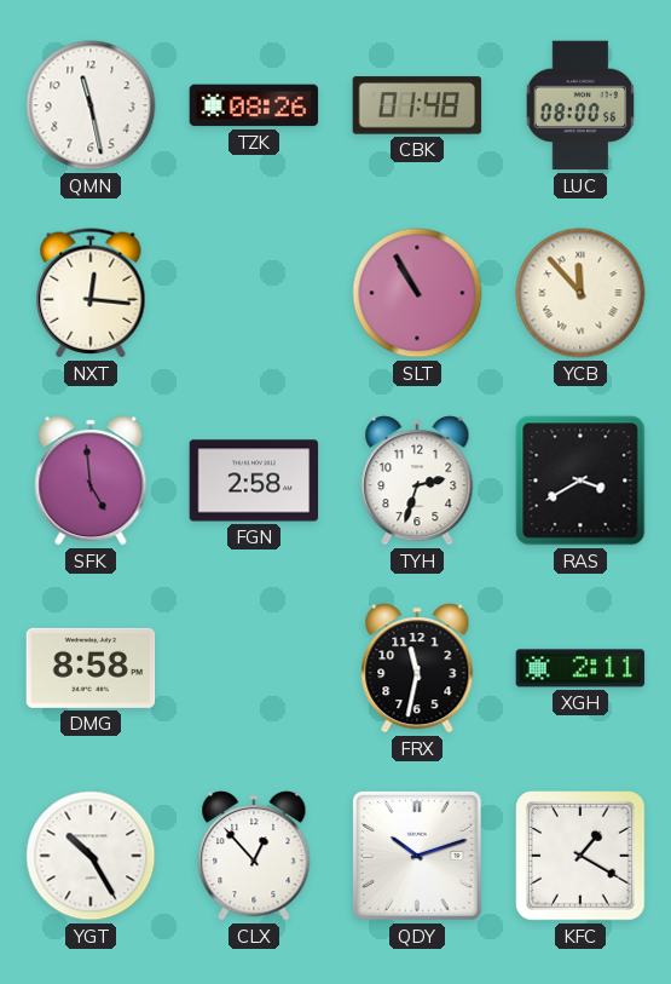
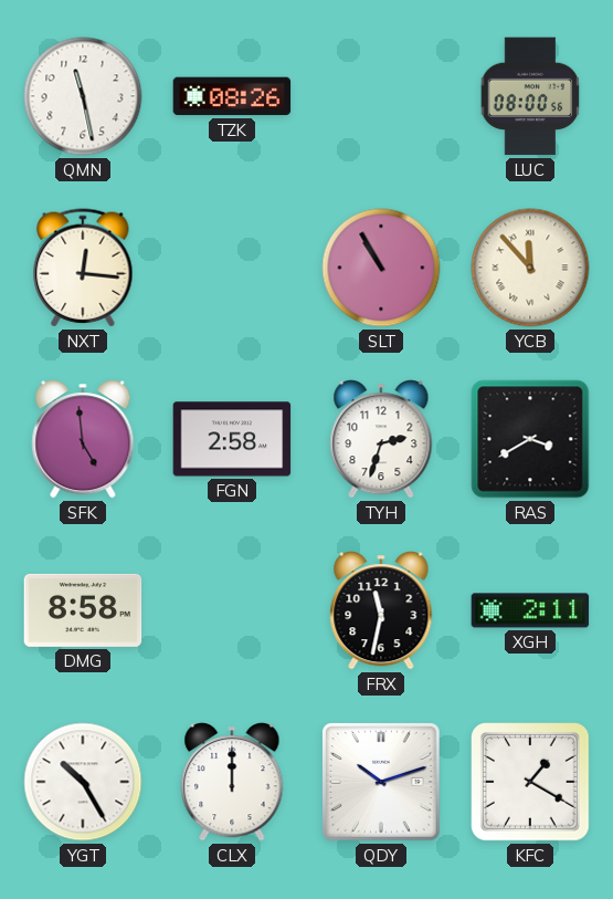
CBK: 01:48 -> none (417, 105)
CLX: 12:53 -> 12:00 (232, 782)
